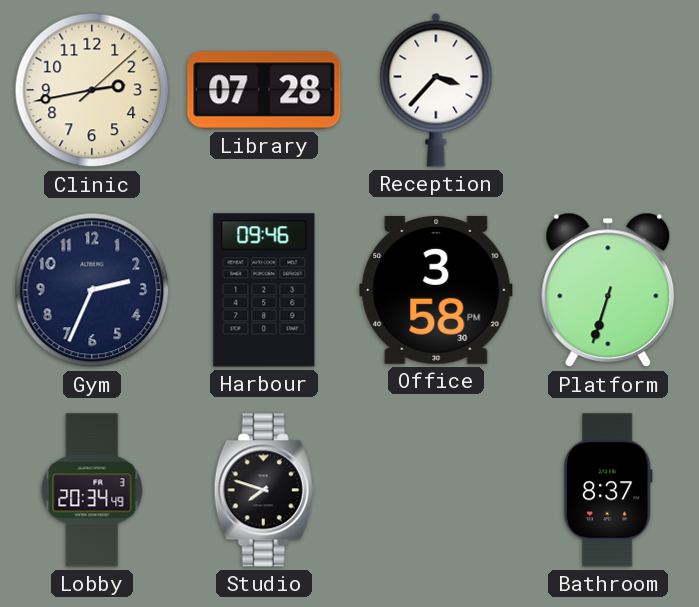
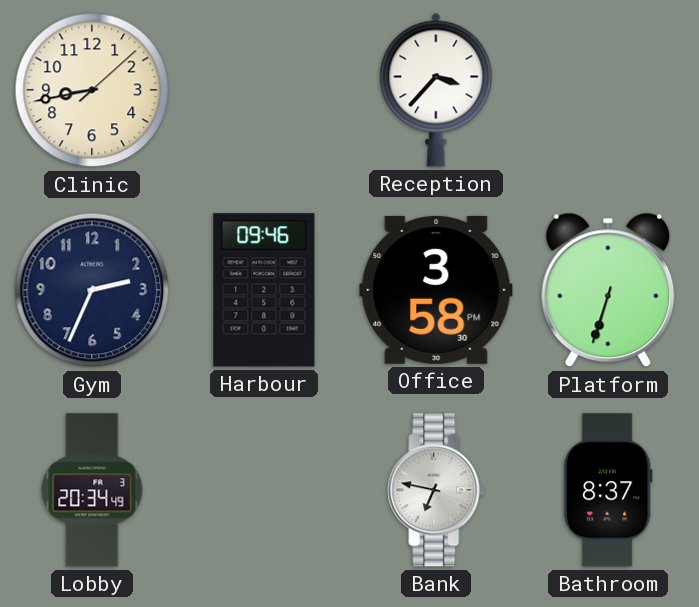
Clinic: 2:43 -> 8:43 (92, 90)
Library: 07:28 -> none (264, 90)
Studio: 7:48 -> none (264, 490)
Bank: none -> 6:47 (436, 490)
